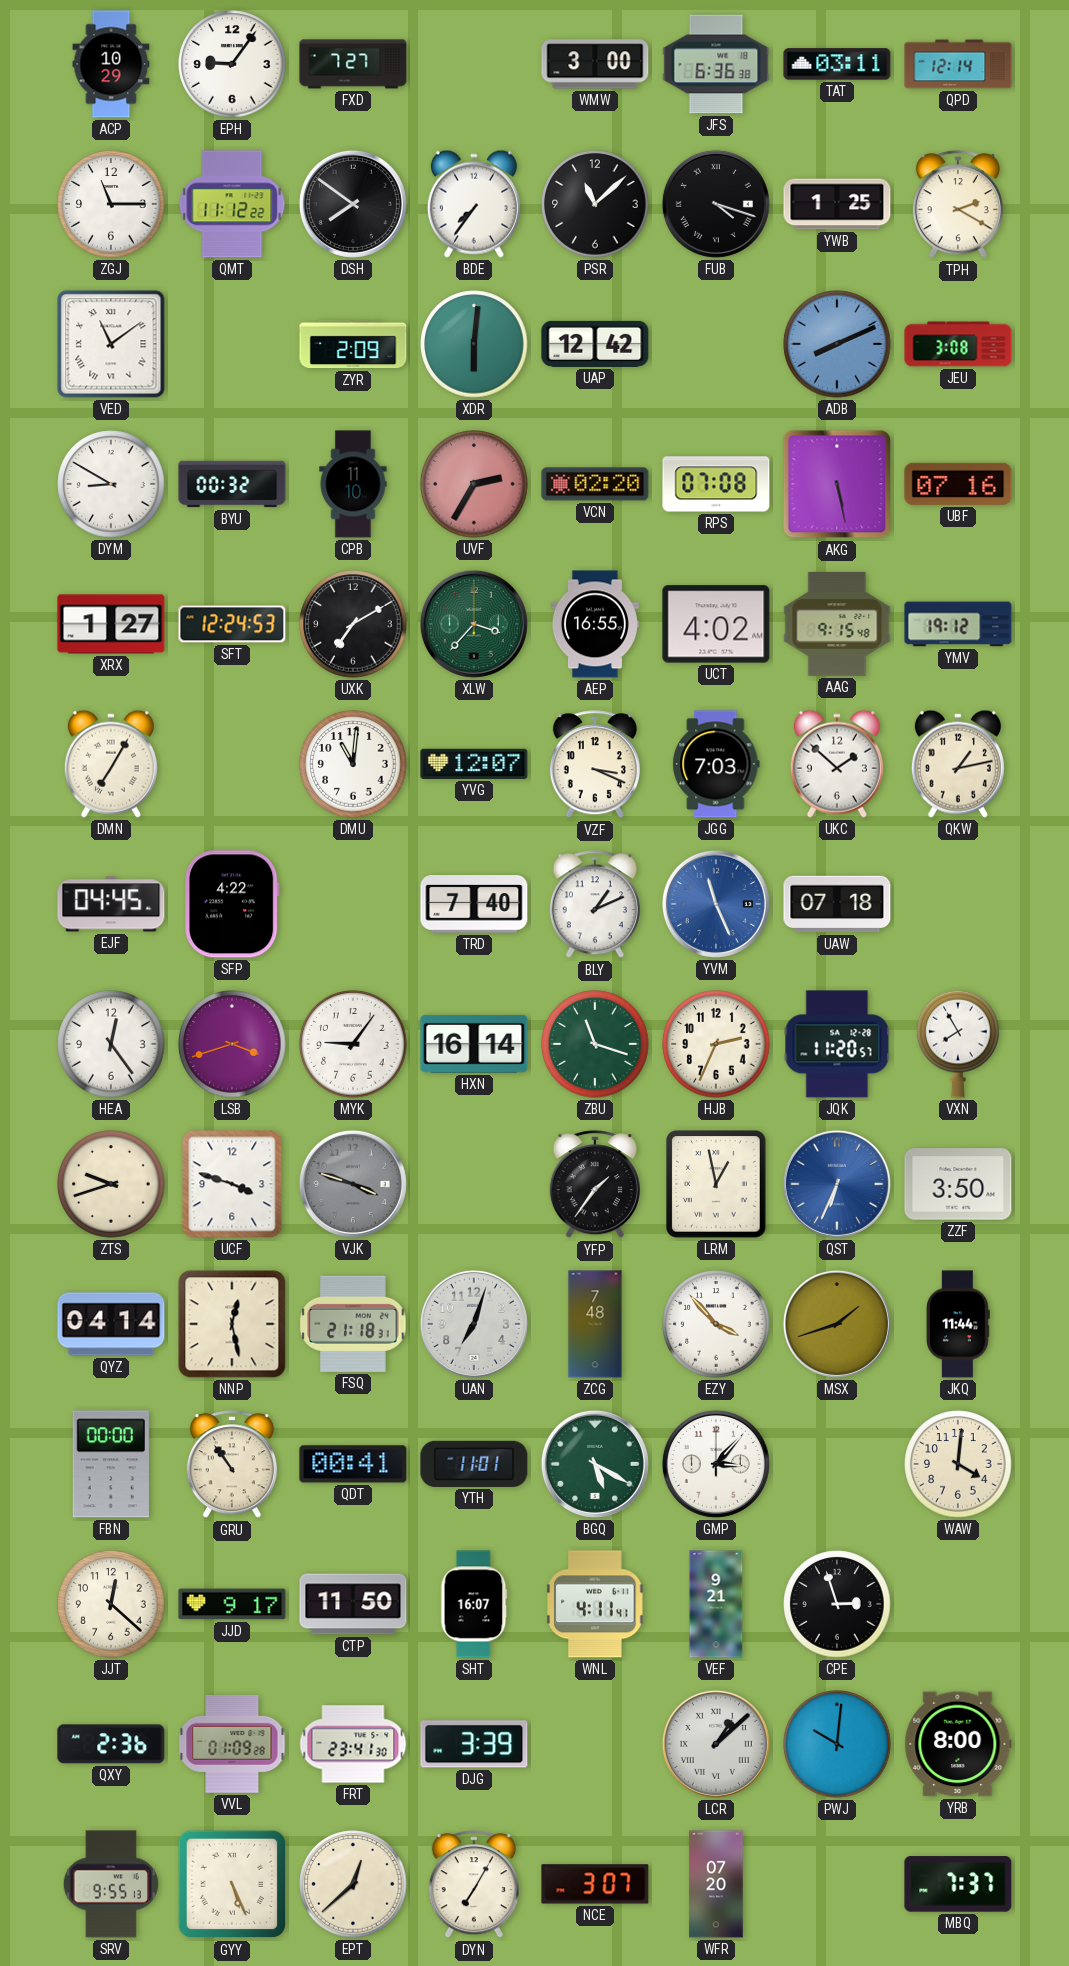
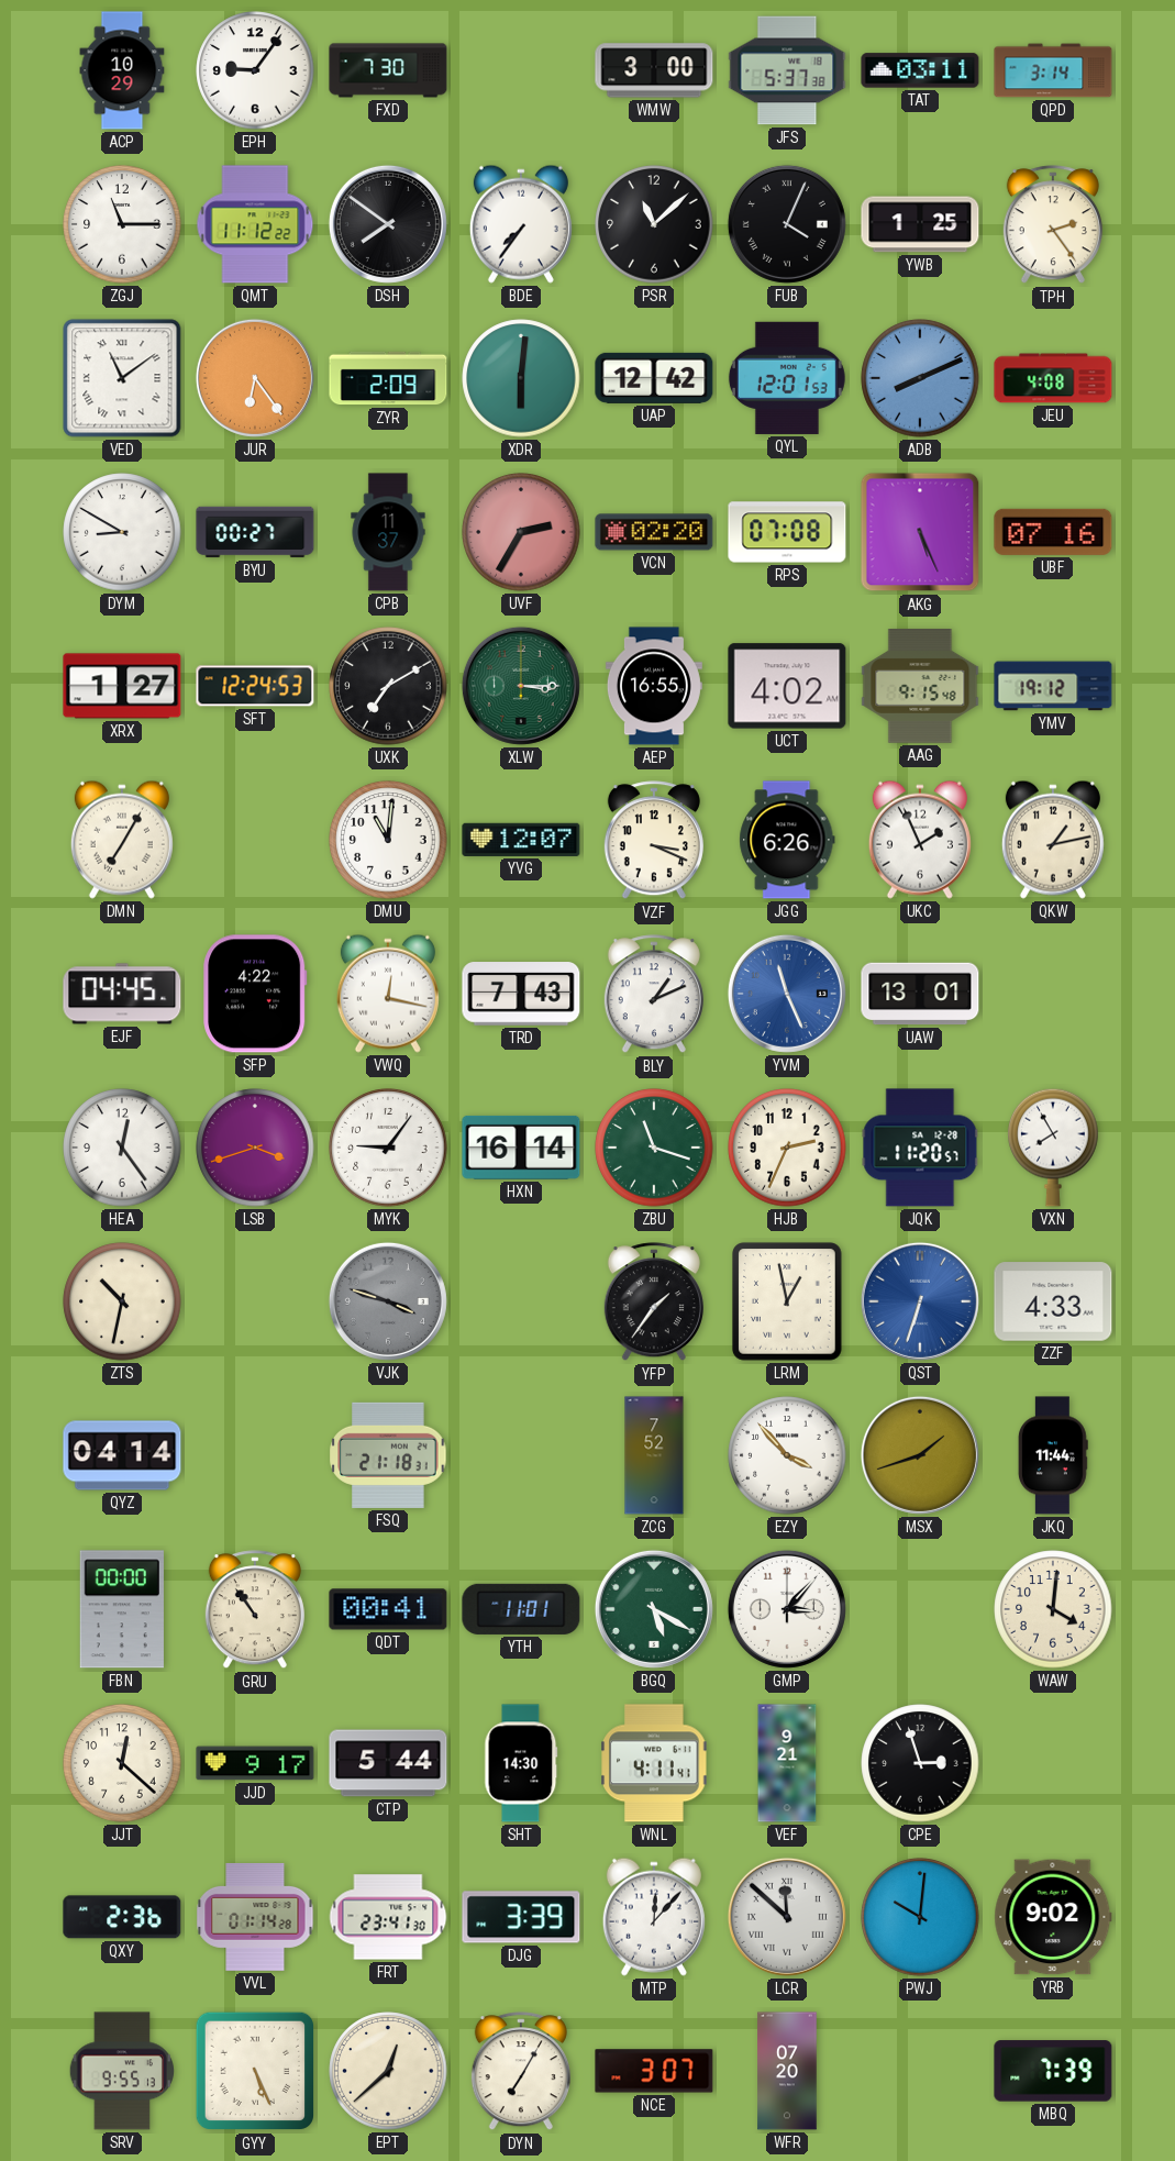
FXD: 7:27 -> 7:30 (388, 70)
JFS: 6:36 -> 5:37 (787, 70)
QPD: 12:14 -> 3:14 (1053, 70)
FUB: 4:18 -> 4:04 (787, 224)
TPH: 2:20 -> 2:24 (1053, 225)
JUR: none -> 6:24 (255, 378)
QYL: none -> 12:01 (787, 378)
JEU: 3:08 -> 4:08 (1053, 378)
BYU: 00:32 -> 00:27 (255, 532)
CPB: 11:10 -> 11:37 (388, 532)
AKG: 5:28 -> 5:26 (920, 532)
XLW: 3:37 -> 3:15 (521, 686)
JGG: 7:03 -> 6:26 (787, 840)
UKC: 1:52 -> 1:56 (920, 840)
VWQ: none -> 12:17 (388, 994)
TRD: 7:40 -> 7:43 (521, 994)
UAW: 07:18 -> 13:01 (920, 994)
ZTS: 9:42 -> 10:32 (122, 1301)
UCF: 3:48 -> none (232, 1184)
QST: 6:34 -> 6:33 (920, 1301)
ZZF: 3:50 -> 4:33 (1053, 1301)
NNP: 12:28 -> none (232, 1324)
UAN: 7:03 -> none (474, 1324)
ZCG: 7:48 -> 7:52 (654, 1455)
CTP: 11:50 -> 5:44 (388, 1763)
SHT: 16:07 -> 14:30 (521, 1763)
VVL: 01:09 -> 01:14 (255, 1917)
MTP: none -> 12:07 (654, 1917)
LCR: 1:08 -> 11:52 (787, 1917)
YRB: 8:00 -> 9:02 (1053, 1917)
MBQ: 7:37 -> 7:39 (1053, 2071)
